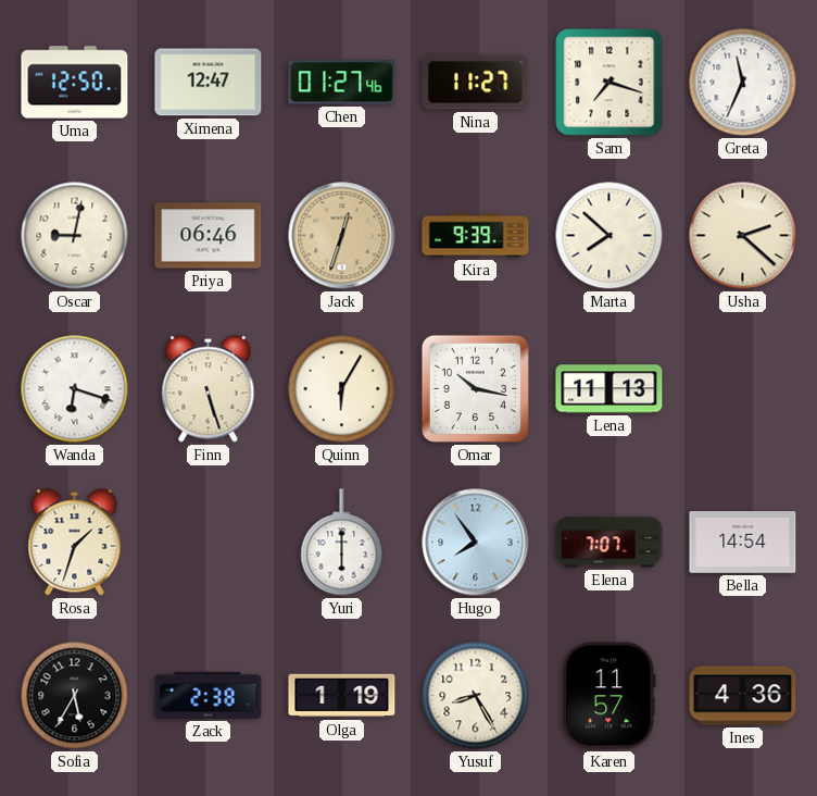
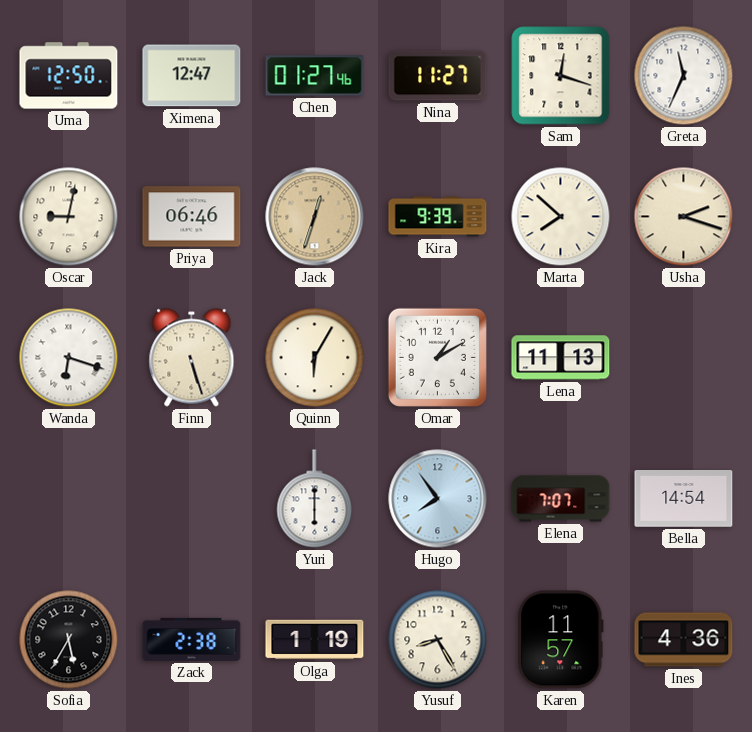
Sam: 7:18 -> 12:18 (561, 76)
Usha: 2:22 -> 2:18 (684, 217)
Omar: 10:17 -> 1:10 (437, 357)
Rosa: 1:33 -> none (75, 543)
